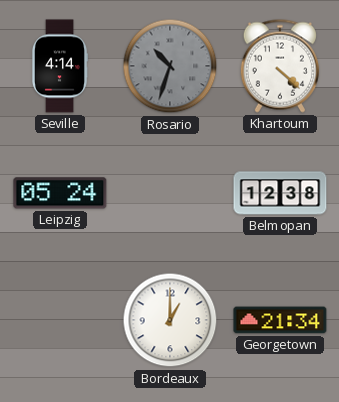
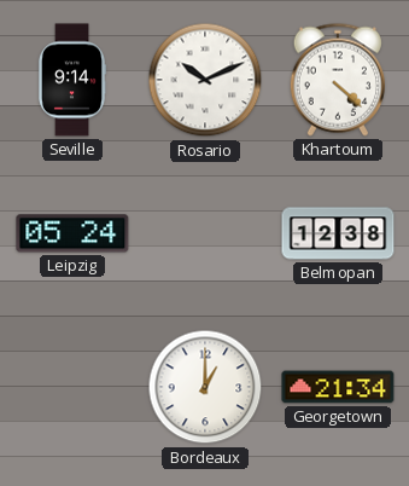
Seville: 4:14 -> 9:14 (72, 80)
Rosario: 10:33 -> 10:11 (205, 80)
Rosario dial: grey -> white (205, 80)
